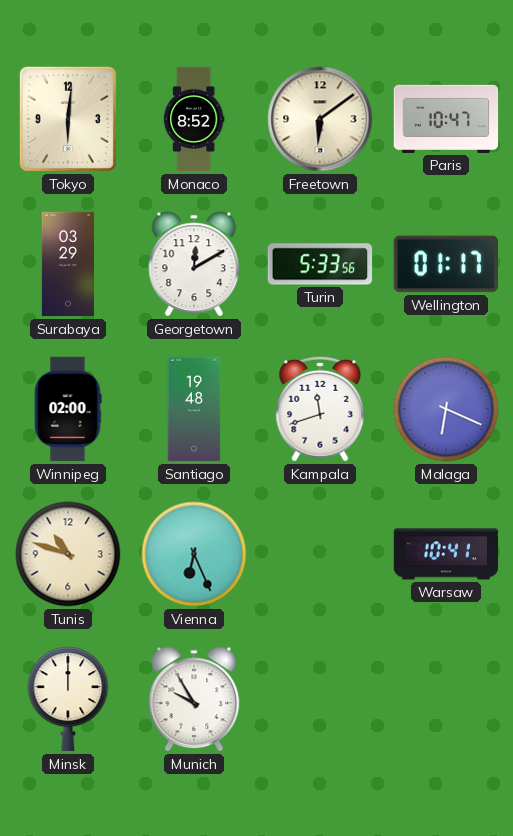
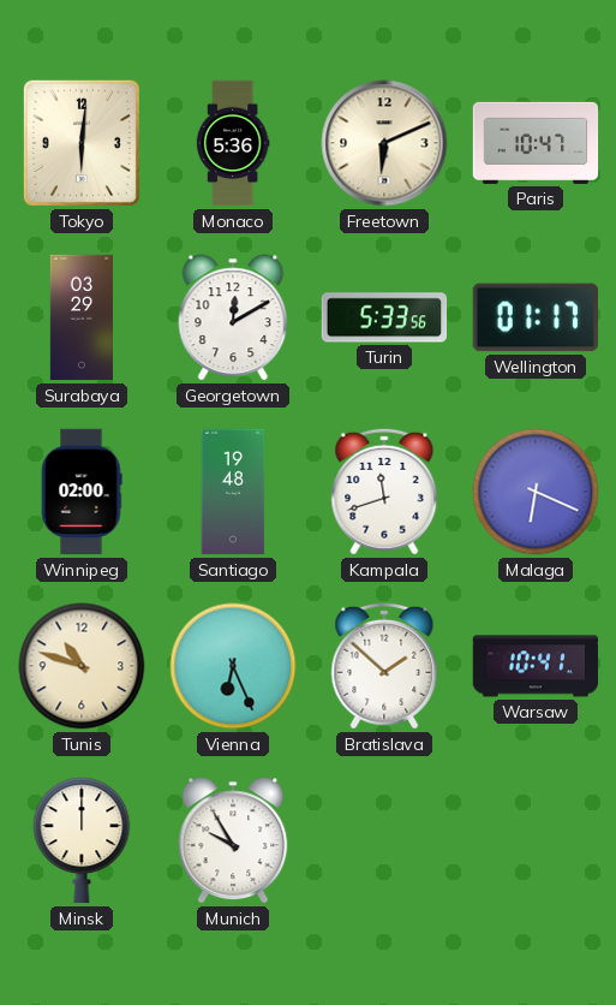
Monaco: 8:52 -> 5:36 (233, 143)
Freetown: 6:09 -> 6:11 (384, 143)
Bratislava: none -> 1:52 (384, 666)
